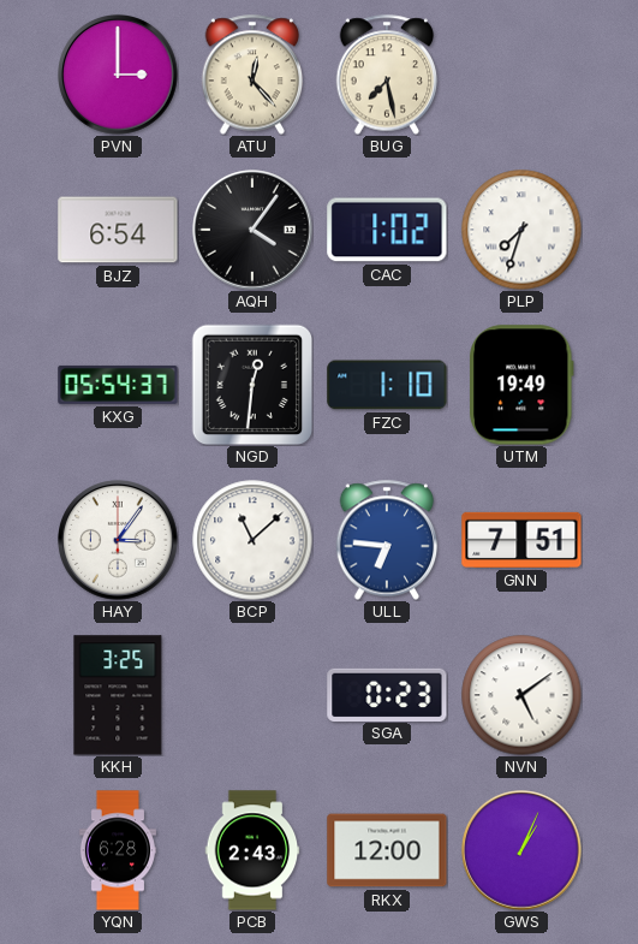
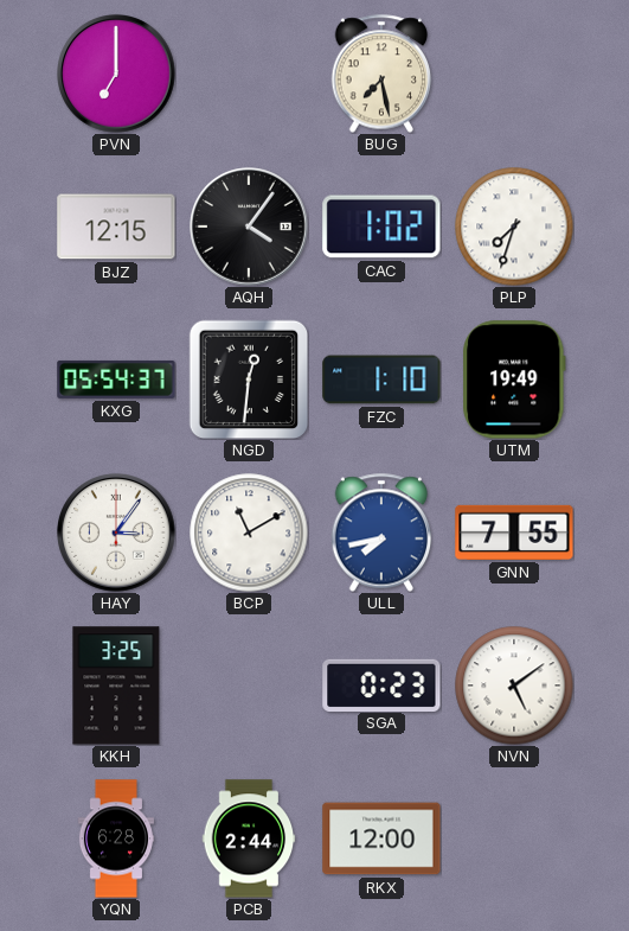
PVN: 3:00 -> 7:00 (116, 74)
ATU: 12:23 -> none (252, 75)
BJZ: 6:54 -> 12:15 (116, 227)
BCP: 11:08 -> 11:10 (249, 533)
ULL: 6:46 -> 7:43 (381, 533)
GNN: 7:51 -> 7:55 (514, 533)
PCB: 2:43 -> 2:44 (249, 838)
GWS: 1:04 -> none (521, 850)
